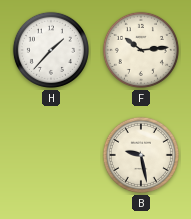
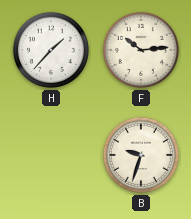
B: 9:28 -> 9:33 (141, 155)
